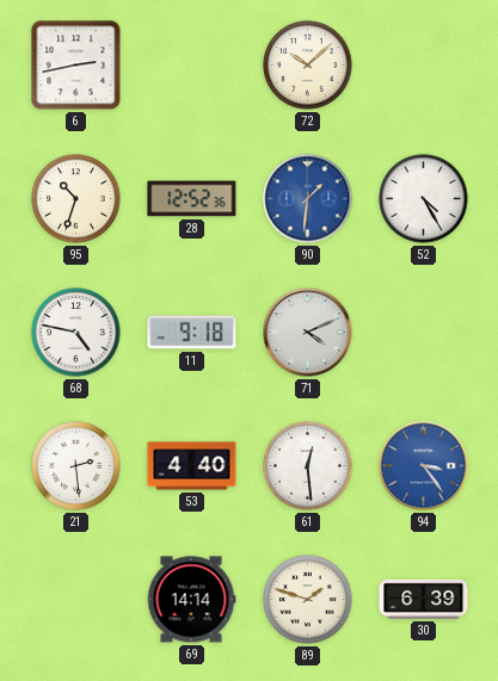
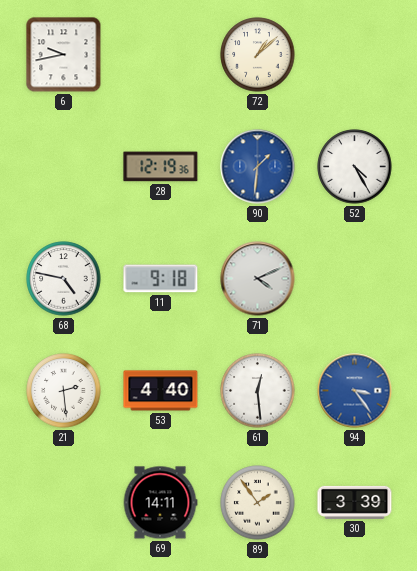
6: 2:43 -> 9:43 (64, 55)
72: 10:08 -> 1:08 (258, 55)
95: 10:33 -> none (76, 199)
28: 12:52 -> 12:19 (161, 167)
69: 14:14 -> 14:11 (160, 503)
89: 1:48 -> 1:54 (258, 503)
30: 6:39 -> 3:39 (355, 502)
